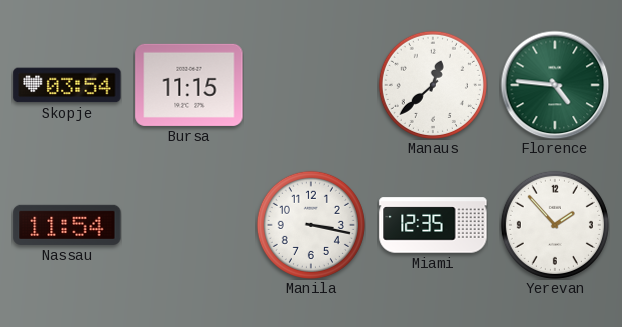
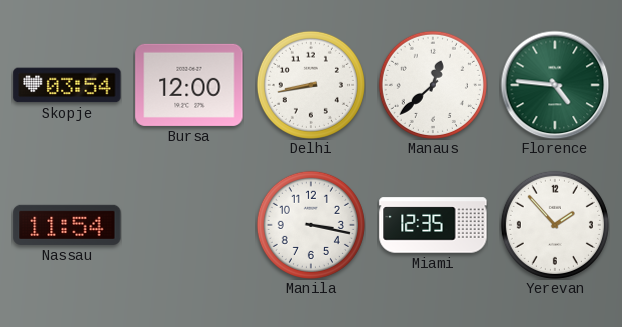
Bursa: 11:15 -> 12:00 (189, 85)
Delhi: none -> 8:43 (311, 85)
